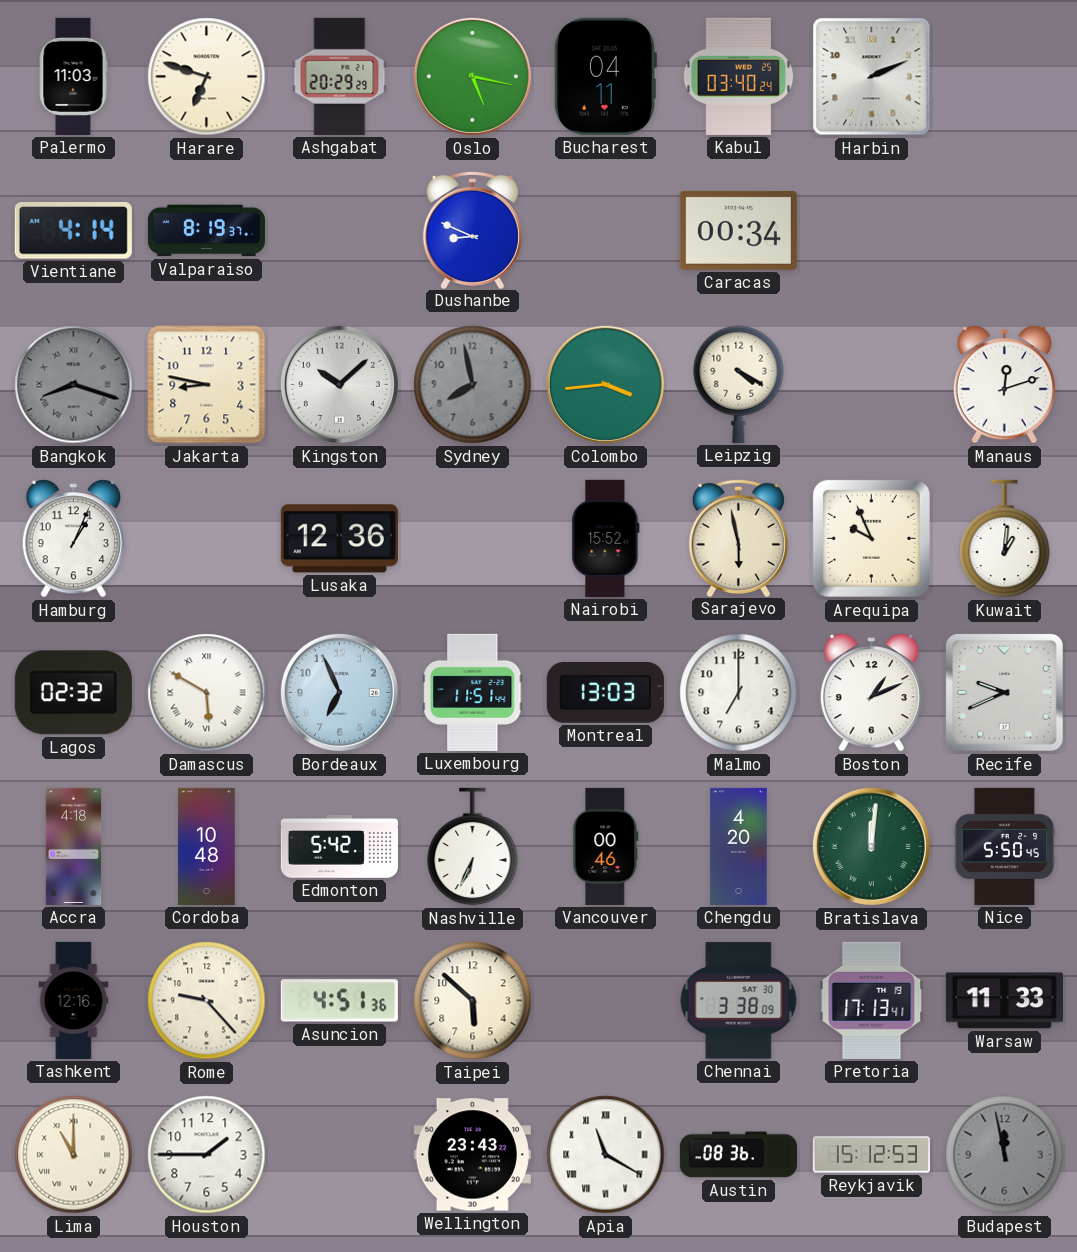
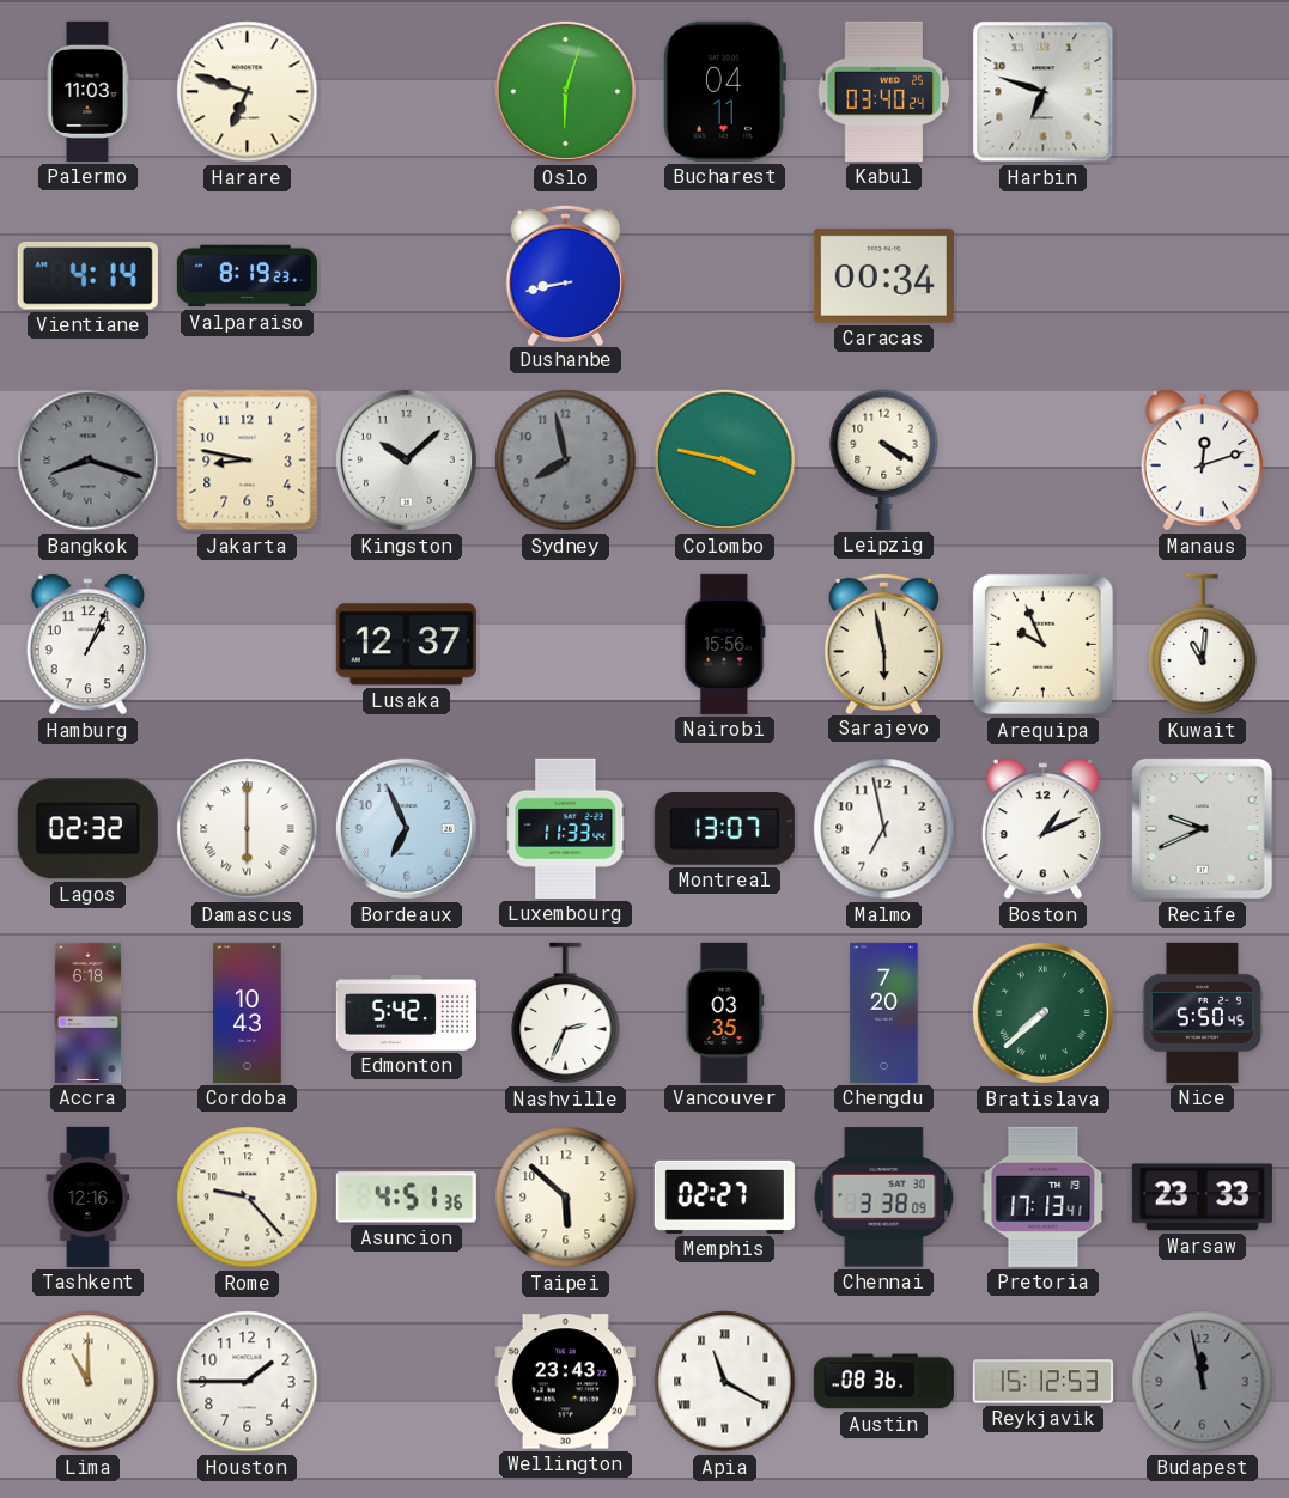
Ashgabat: 20:29 -> none (340, 76)
Oslo: 5:17 -> 6:03 (565, 91)
Harbin: 2:11 -> 6:48 (1044, 92)
Valparaiso: 8:19:37 -> 8:19:23 (247, 276)
Dushanbe: 8:49 -> 8:43 (565, 274)
Colombo: 3:44 -> 3:47 (724, 459)
Lusaka: 12:36 -> 12:37 (406, 645)
Nairobi: 15:52 -> 15:56 (725, 644)
Kuwait: 1:01 -> 11:01 (1203, 645)
Damascus: 5:50 -> 6:00 (248, 829)
Luxembourg: 11:51 -> 11:33 (566, 828)
Montreal: 13:03 -> 13:07 (724, 829)
Malmo: 7:00 -> 6:58 (884, 829)
Accra: 4:18 -> 6:18 (89, 1012)
Cordoba: 10:48 -> 10:43 (248, 1012)
Nashville: 6:34 -> 2:34 (566, 1013)
Vancouver: 00:46 -> 03:35 (725, 1012)
Chengdu: 4:20 -> 7:20 (884, 1012)
Bratislava: 12:01 -> 7:38 (1042, 1012)
Memphis: none -> 02:27 (724, 1196)
Warsaw: 11:33 -> 23:33 (1202, 1198)
